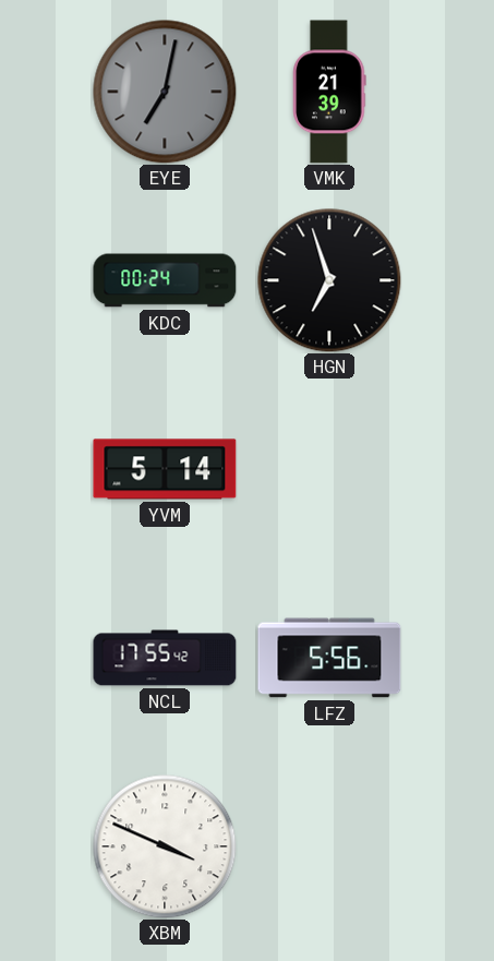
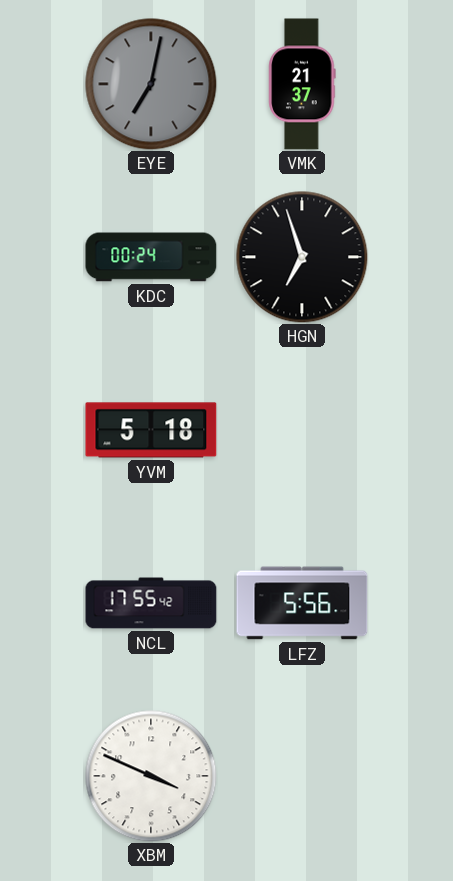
VMK: 21:39 -> 21:37 (302, 84)
YVM: 5:14 -> 5:18 (151, 430)
